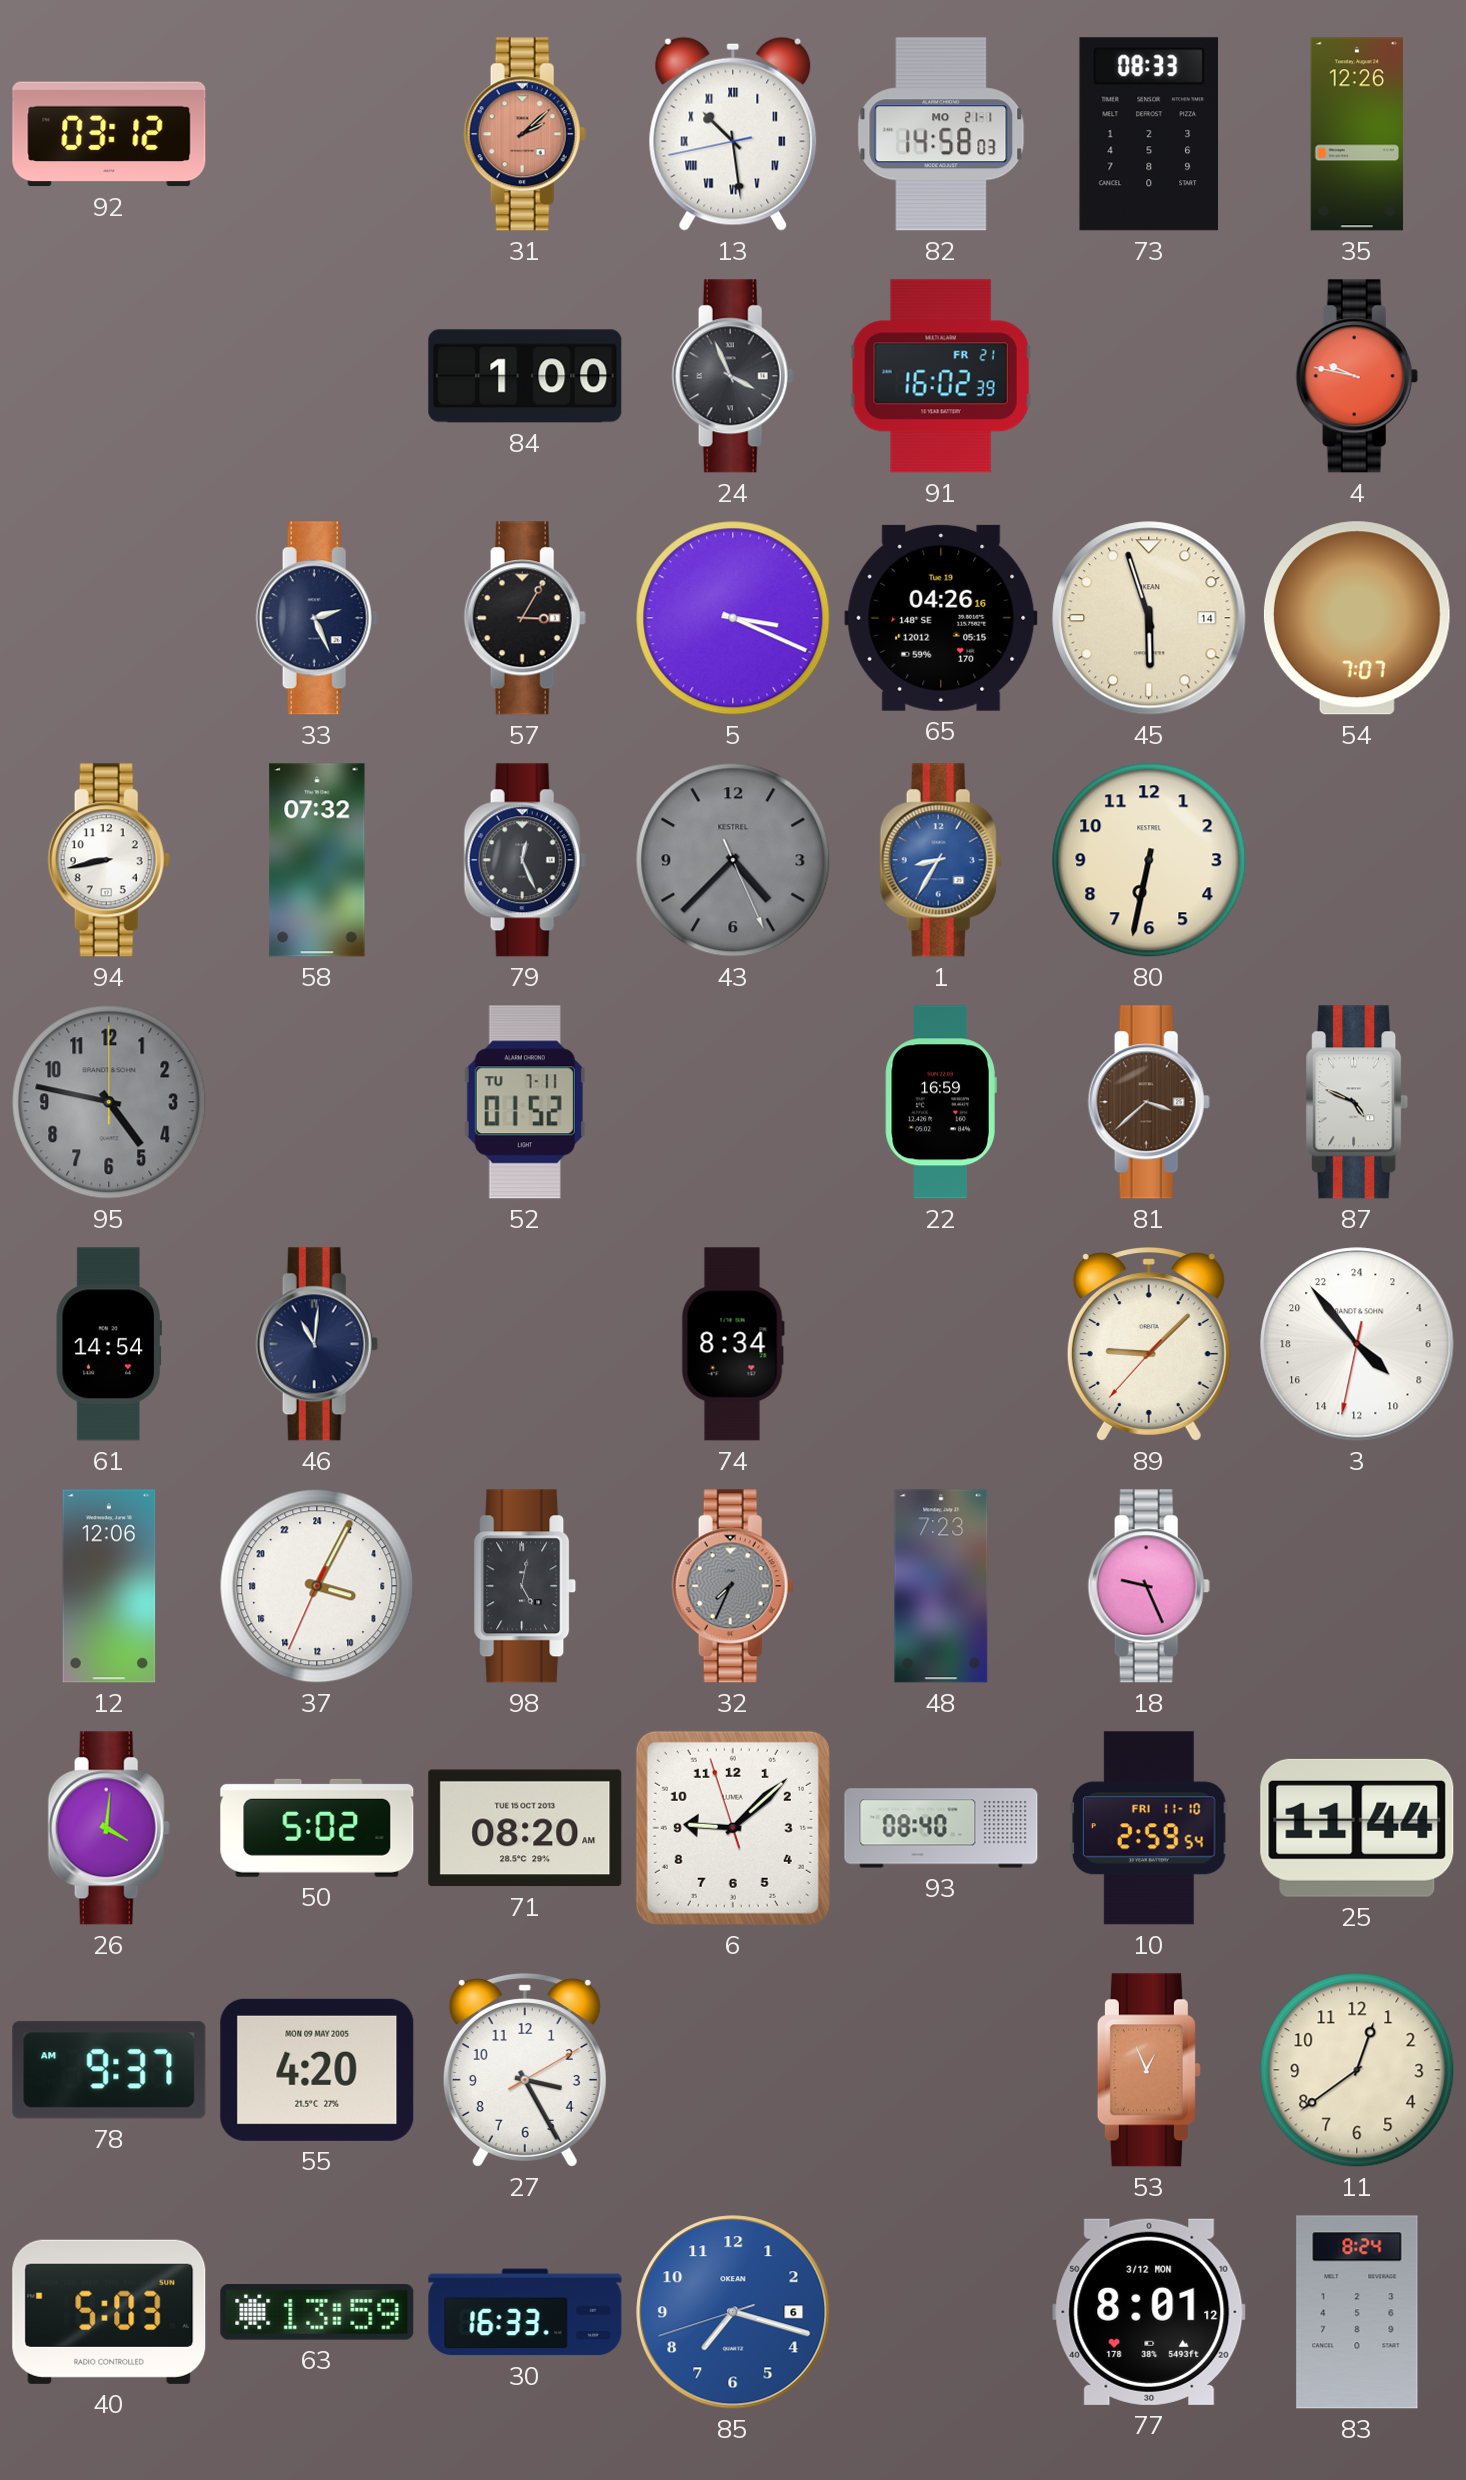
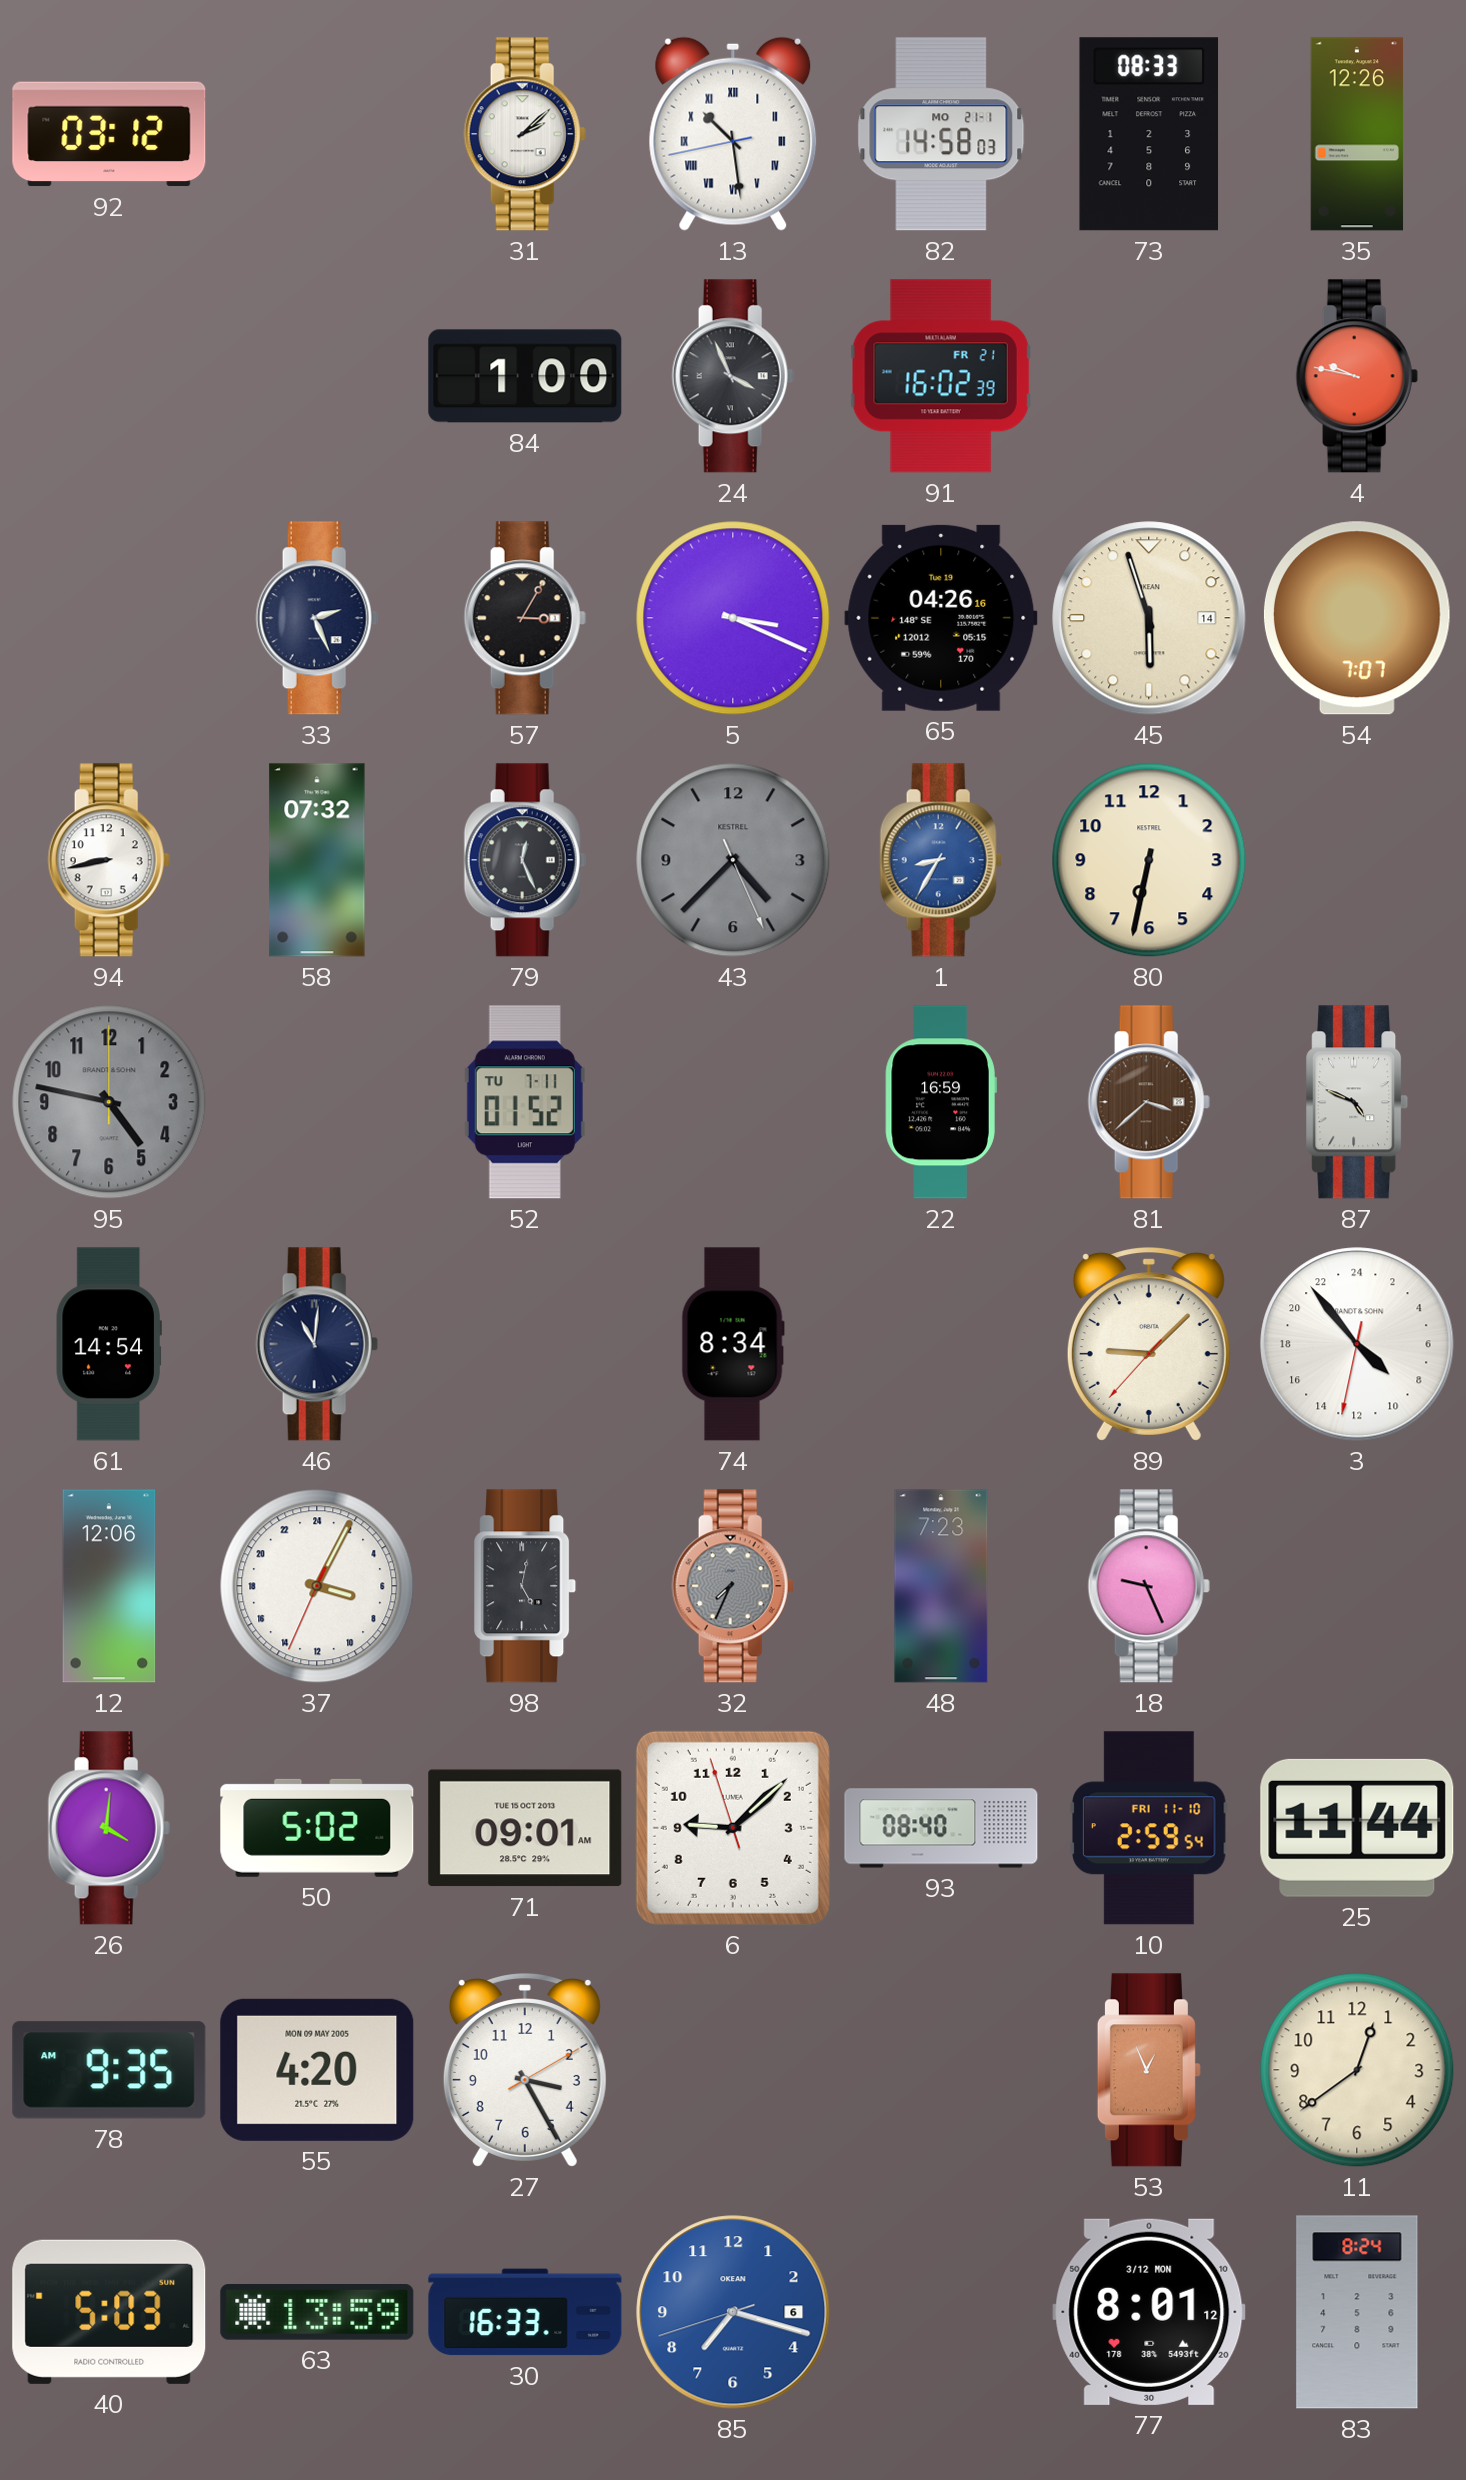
31 dial: salmon -> white (525, 134)
71: 08:20 -> 09:01 (525, 1828)
78: 9:37 -> 9:35 (109, 2070)
